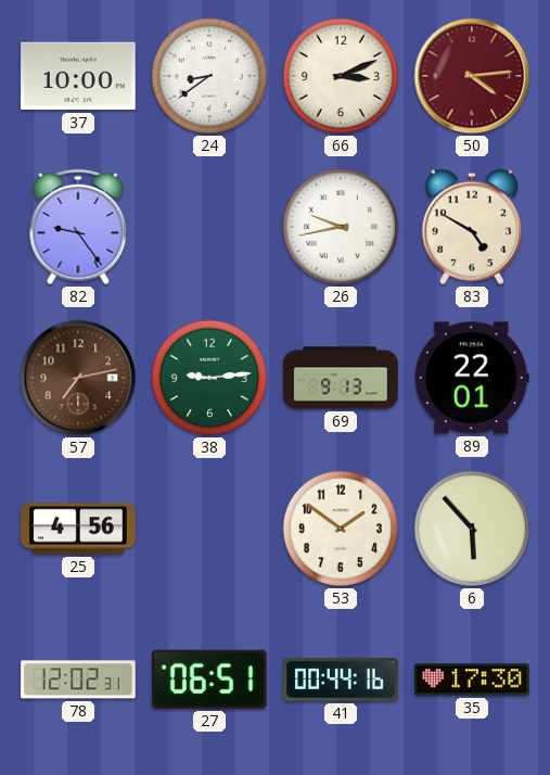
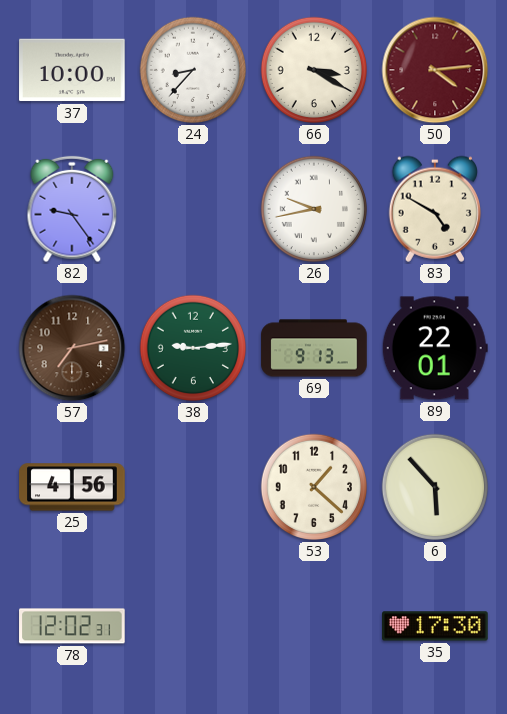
24: 8:39 -> 8:37 (193, 70)
66: 3:11 -> 3:20 (314, 70)
53: 1:51 -> 1:22 (314, 487)
27: 06:51 -> none (209, 679)
41: 00:44 -> none (341, 679)
